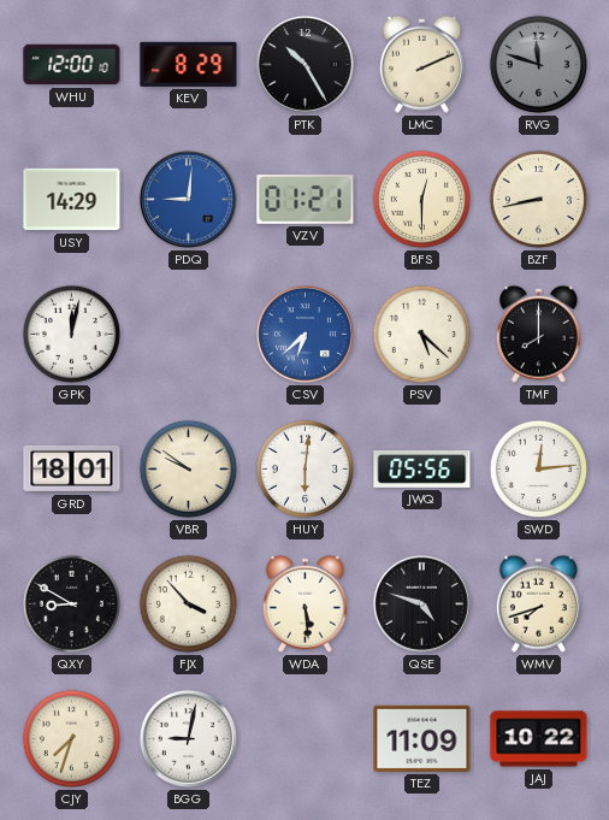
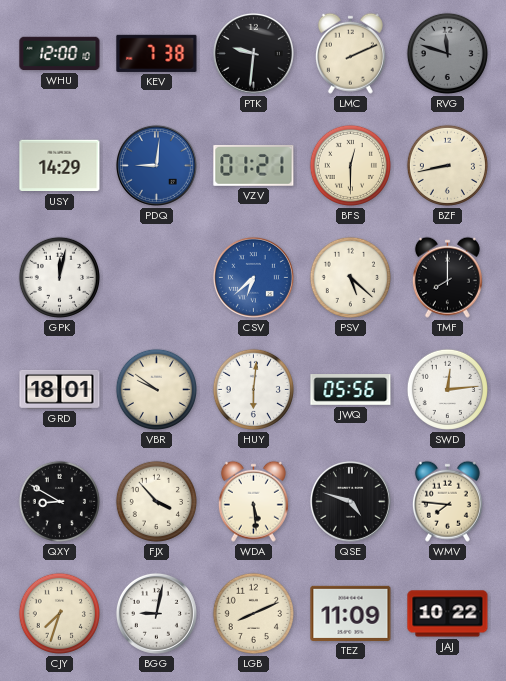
KEV: 8:29 -> 7:38 (157, 53)
PTK: 10:25 -> 9:31 (253, 53)
WMV: 7:42 -> 7:46 (447, 501)
LGB: none -> 8:11 (253, 613)
